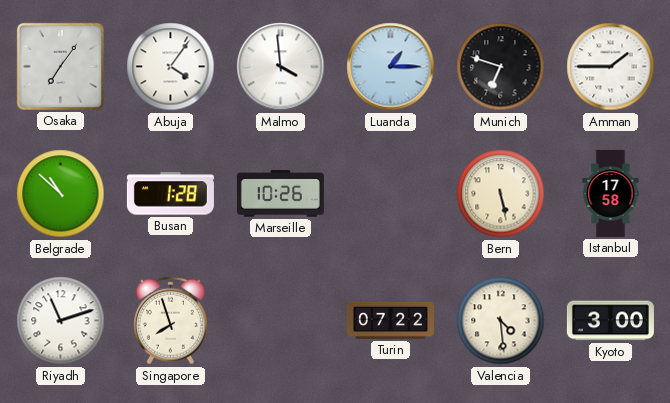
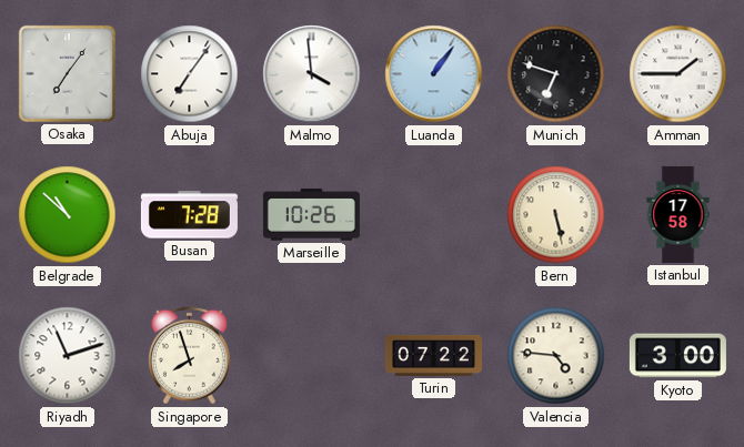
Abuja: 4:06 -> 7:06 (190, 74)
Luanda: 1:15 -> 1:06 (434, 74)
Busan: 1:28 -> 7:28 (189, 215)
Valencia: 4:29 -> 4:46 (556, 356)
